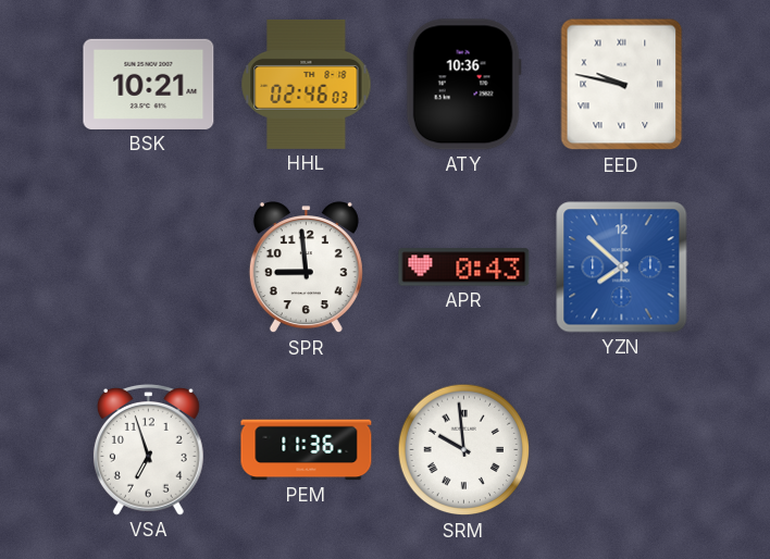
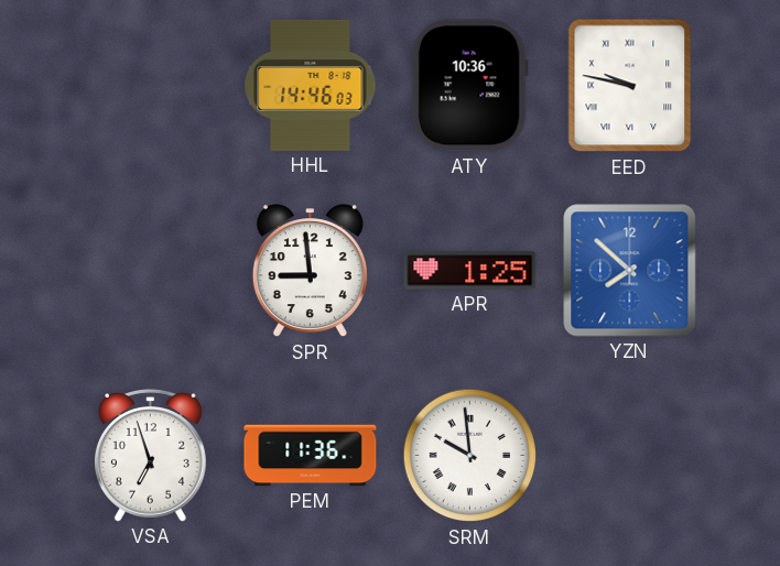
BSK: 10:21 -> none (149, 84)
HHL: 02:46 -> 14:46 (311, 85)
APR: 0:43 -> 1:25 (470, 271)
